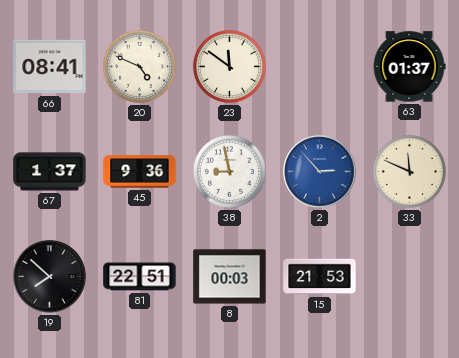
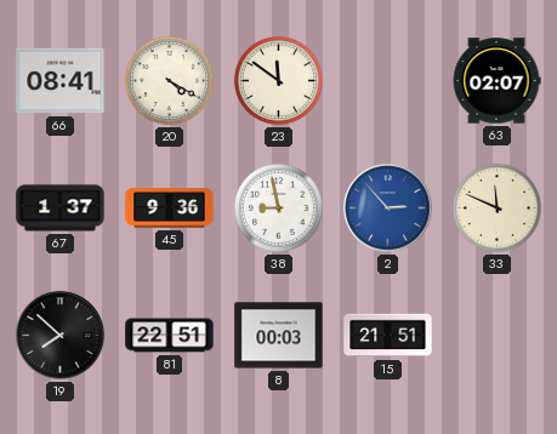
20: 4:49 -> 4:20 (169, 80)
63: 01:37 -> 02:07 (496, 81)
15: 21:53 -> 21:51 (388, 336)
